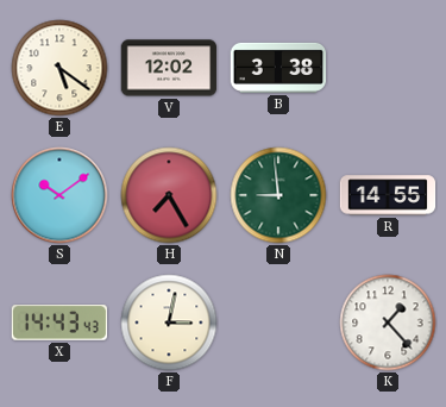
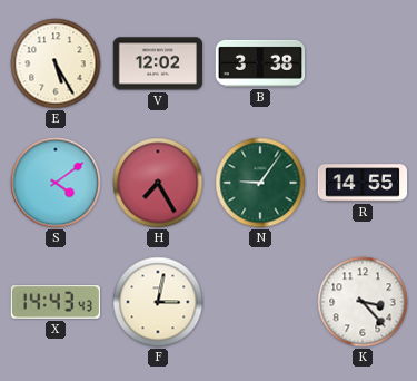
E: 5:21 -> 5:25 (56, 63)
S: 10:09 -> 4:09 (56, 183)
N: 8:59 -> 9:06 (260, 183)
K: 1:23 -> 3:23 (363, 302)
